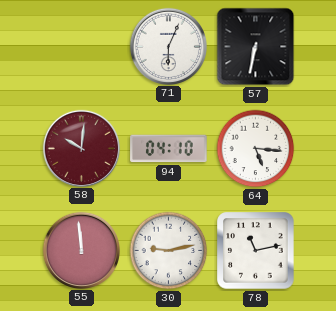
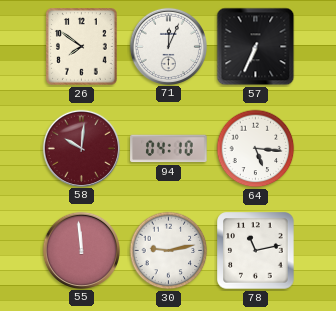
26: none -> 7:51 (81, 47)
71: 6:04 -> 12:04 (168, 46)
57: 6:32 -> 6:34 (256, 47)
